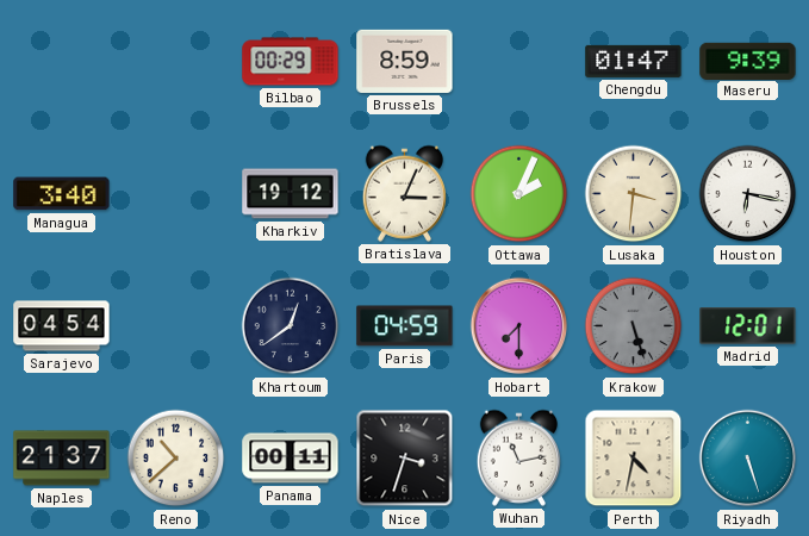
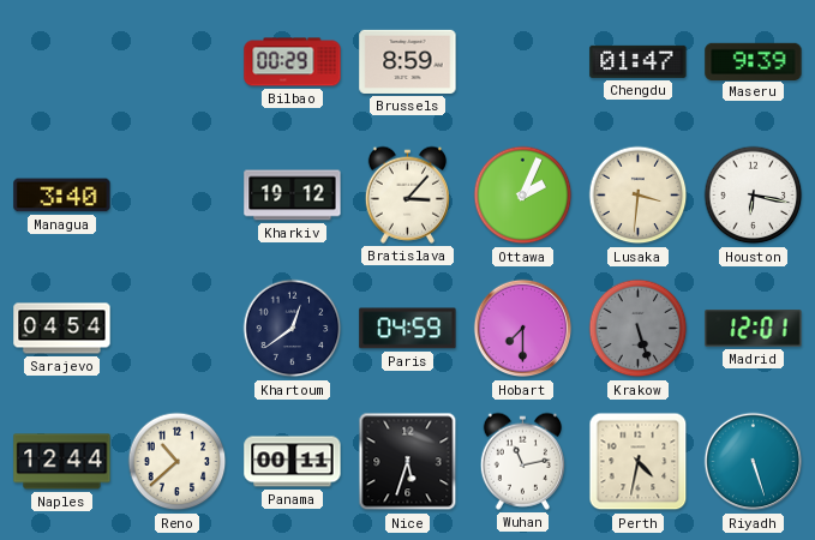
Bratislava: 3:04 -> 3:07 (407, 194)
Naples: 21:37 -> 12:44 (62, 462)
Nice: 3:33 -> 5:33 (408, 462)
